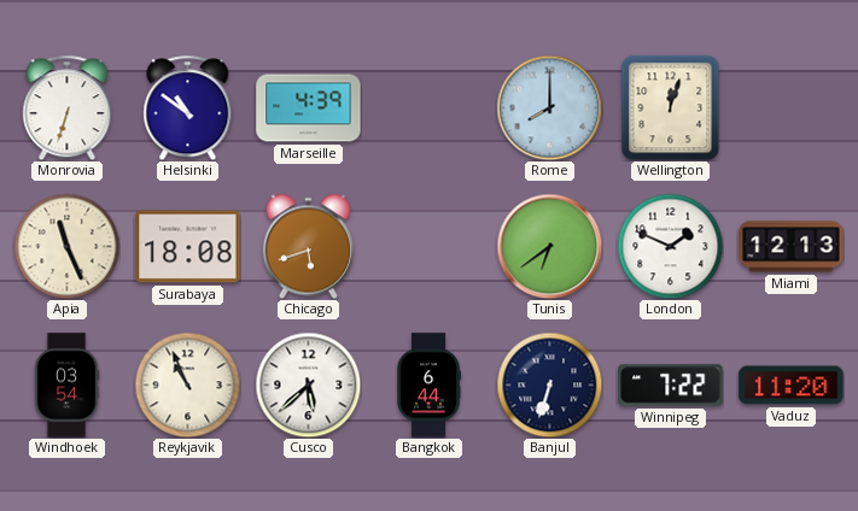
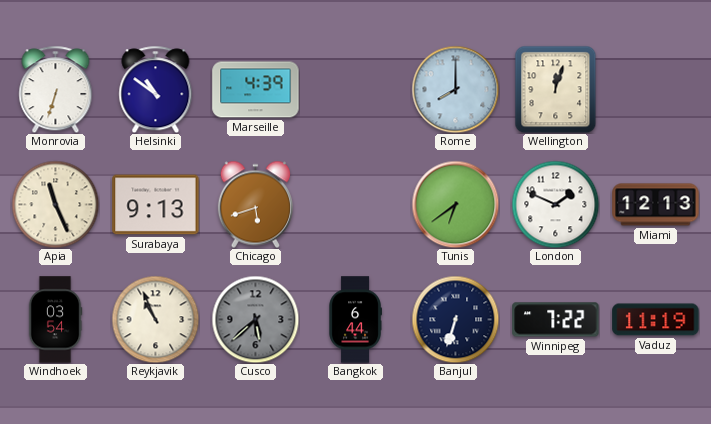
Surabaya: 18:08 -> 9:13 (156, 205)
Cusco dial: white -> grey (255, 319)
Vaduz: 11:20 -> 11:19 (656, 320)
